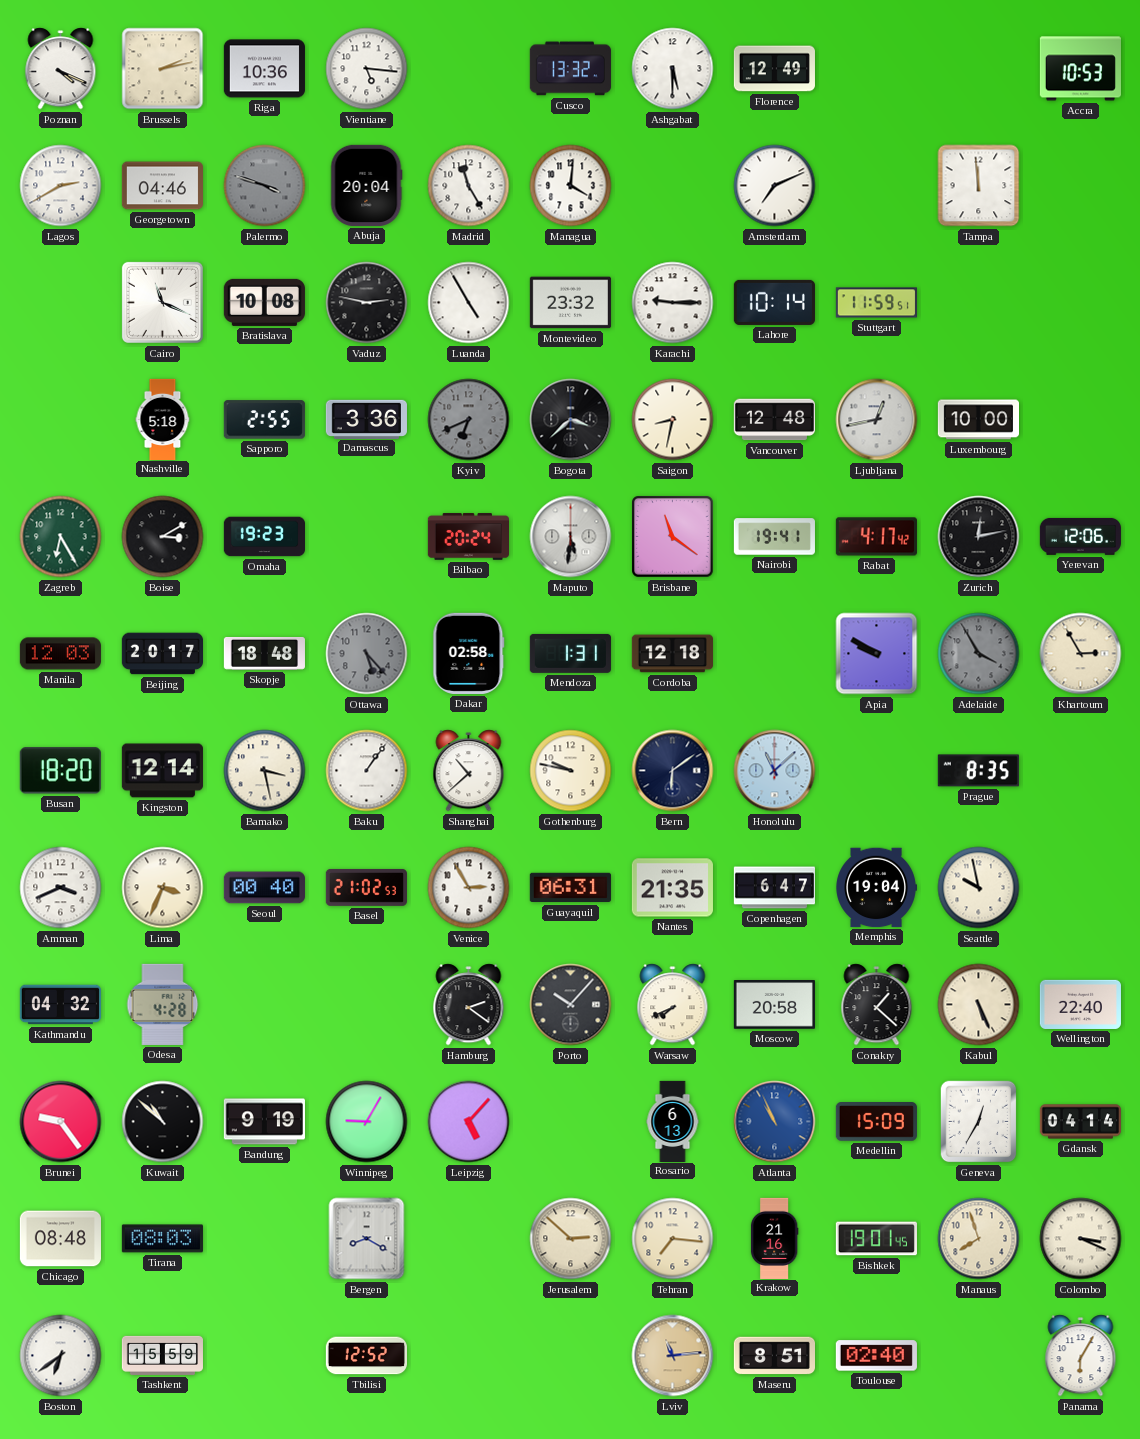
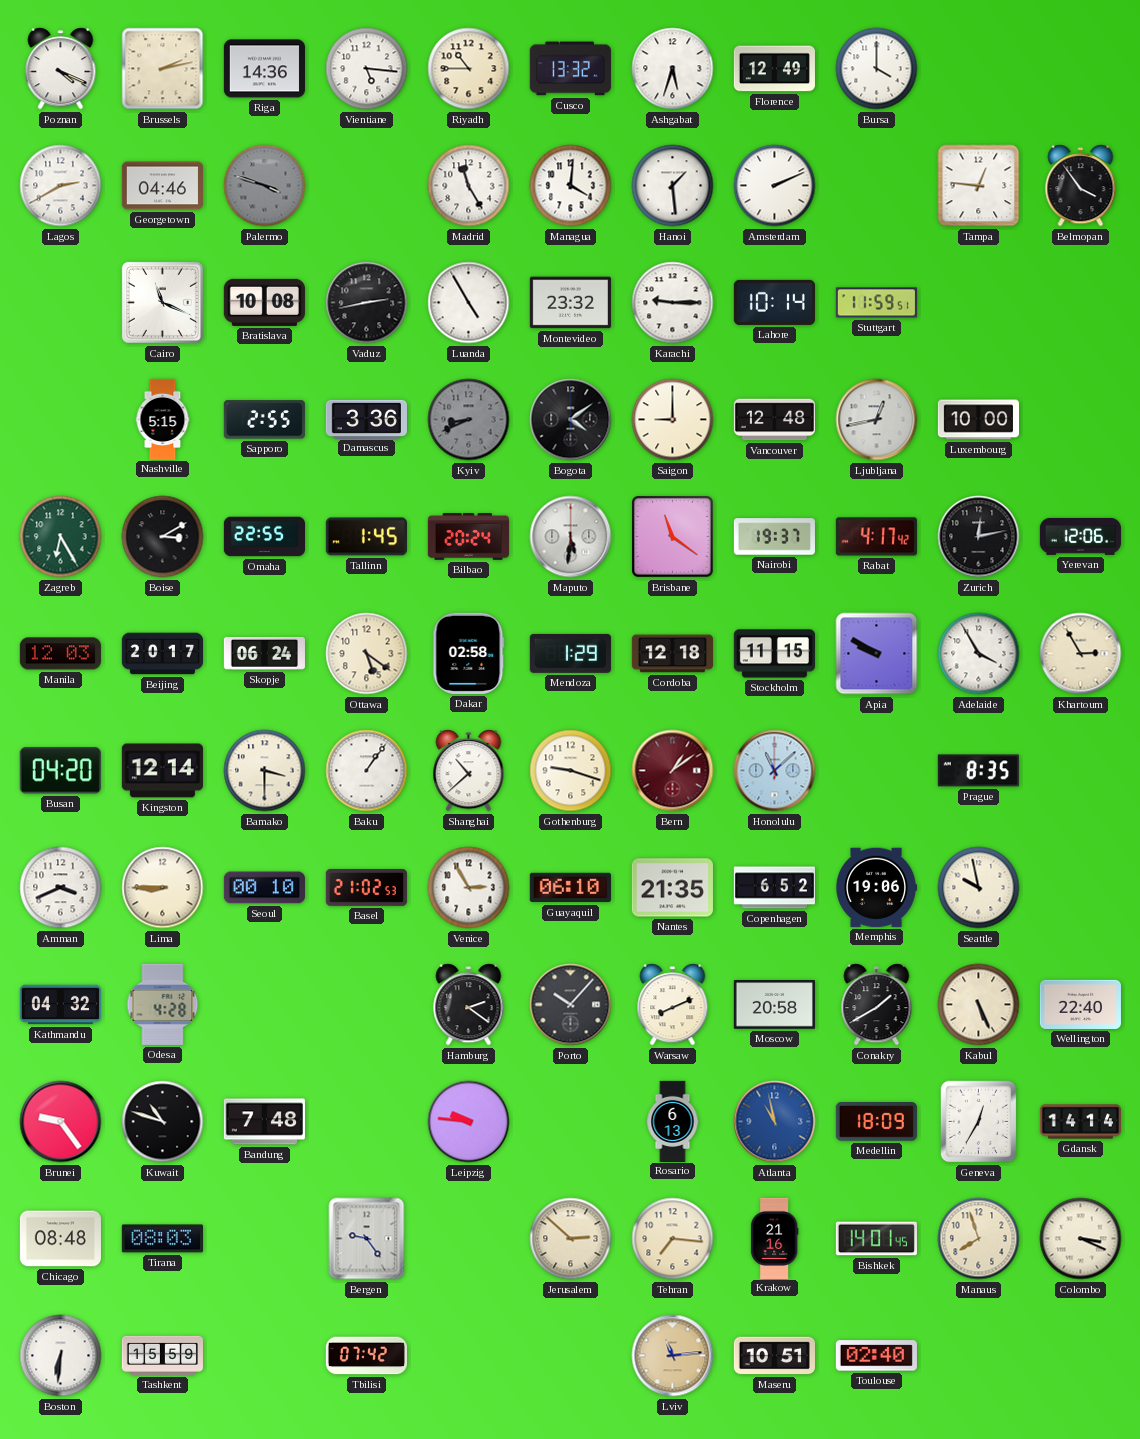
Riga: 10:36 -> 14:36 (264, 69)
Riyadh: none -> 10:45 (469, 69)
Ashgabat: 5:30 -> 5:33 (673, 69)
Bursa: none -> 4:00 (877, 69)
Accra: 10:53 -> none (1080, 69)
Abuja: 20:04 -> none (366, 185)
Hanoi: none -> 1:29 (673, 186)
Amsterdam: 7:11 -> 2:11 (775, 186)
Tampa: 11:59 -> 12:46 (979, 186)
Belmopan: none -> 3:54 (1081, 186)
Vaduz: 2:47 -> 2:43 (367, 303)
Nashville: 5:18 -> 5:15 (163, 419)
Kyiv: 6:41 -> 8:41 (469, 420)
Bogota: 3:38 -> 4:09 (571, 420)
Saigon: 8:32 -> 9:00 (673, 420)
Omaha: 19:23 -> 22:55 (264, 537)
Tallinn: none -> 1:45 (366, 537)
Nairobi: 19:41 -> 19:37 (774, 537)
Skopje: 18:48 -> 06:24 (264, 653)
Ottawa: 5:23 -> 5:21 (367, 654)
Ottawa dial: grey -> cream (367, 654)
Mendoza: 1:31 -> 1:29 (570, 653)
Stockholm: none -> 11:15 (774, 654)
Adelaide dial: grey -> white (979, 654)
Busan: 18:20 -> 04:20 (60, 771)
Bamako: 3:28 -> 3:30 (265, 771)
Gothenburg: 9:47 -> 9:18 (571, 771)
Bern: 6:09 -> 1:09 (673, 771)
Bern dial: navy -> burgundy (673, 771)
Lima: 3:34 -> 8:45 (163, 888)
Seoul: 00:40 -> 00:10 (264, 888)
Guayaquil: 06:31 -> 06:10 (570, 888)
Copenhagen: 6:47 -> 6:52 (774, 888)
Memphis: 19:04 -> 19:06 (876, 888)
Warsaw: 7:41 -> 8:11 (673, 1005)
Conakry: 1:22 -> 1:40 (877, 1005)
Kuwait: 10:52 -> 10:48 (163, 1122)
Bandung: 9:19 -> 7:48 (264, 1122)
Winnipeg: 9:05 -> none (367, 1122)
Leipzig: 5:07 -> 9:46 (469, 1122)
Atlanta: 10:56 -> 10:58 (775, 1122)
Medellin: 15:09 -> 18:09 (876, 1122)
Gdansk: 04:14 -> 14:14 (1080, 1122)
Bergen: 8:20 -> 9:24 (367, 1239)
Bishkek: 19:01 -> 14:01 (876, 1239)
Boston: 6:39 -> 6:31 (61, 1356)
Tbilisi: 12:52 -> 07:42 (366, 1356)
Maseru: 8:51 -> 10:51 (774, 1356)
Panama: 6:05 -> none (1081, 1356)
